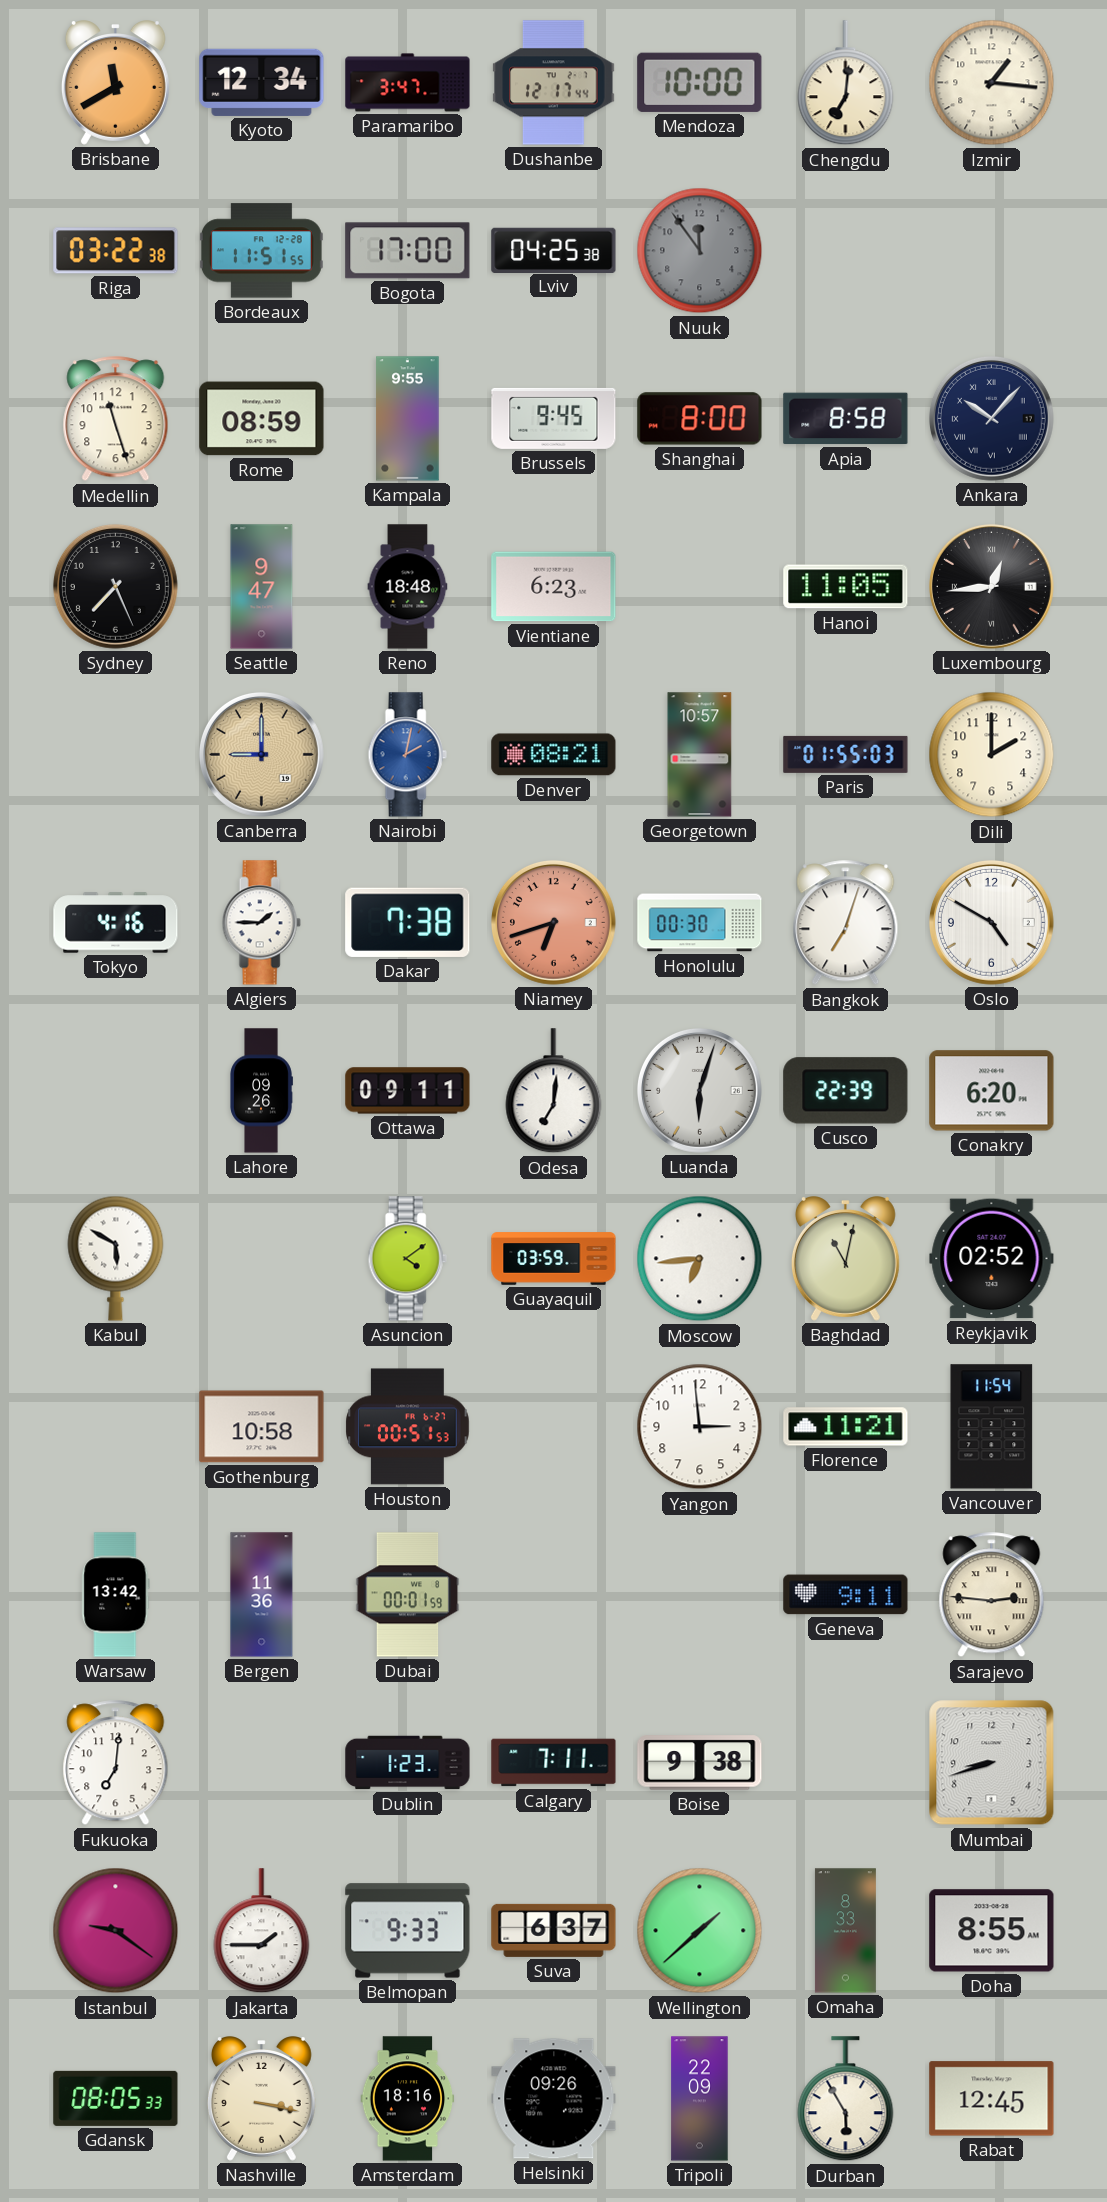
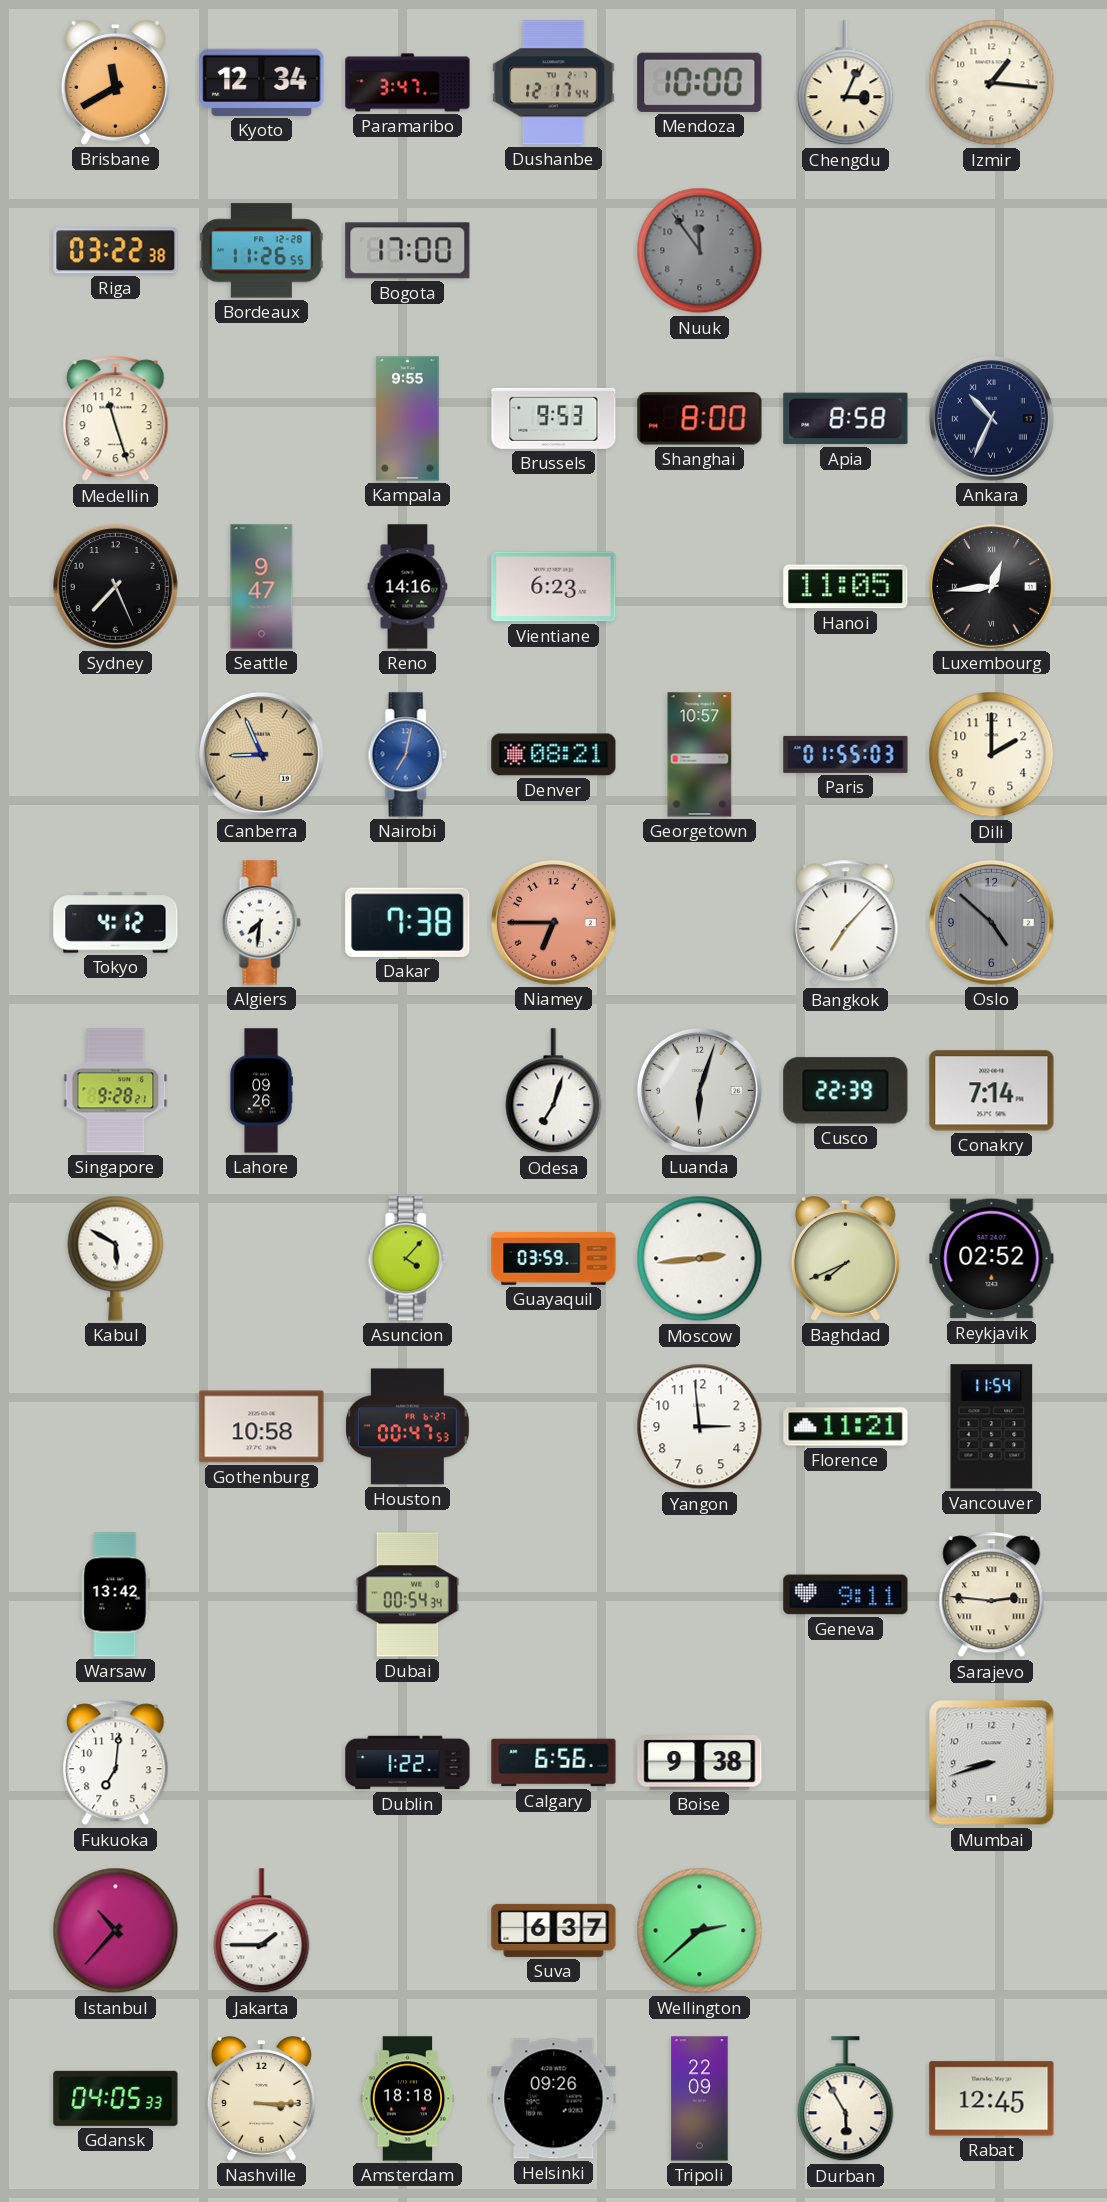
Chengdu: 7:01 -> 3:04 (846, 83)
Bordeaux: 11:51 -> 11:26 (261, 251)
Lviv: 04:25 -> none (554, 250)
Rome: 08:59 -> none (262, 419)
Brussels: 9:45 -> 9:53 (554, 418)
Ankara: 10:07 -> 10:34 (991, 418)
Reno: 18:48 -> 14:16 (408, 587)
Canberra: 9:00 -> 8:56 (261, 754)
Nairobi: 2:02 -> 7:02 (407, 755)
Tokyo: 4:16 -> 4:12 (116, 923)
Algiers: 1:45 -> 7:31 (261, 923)
Niamey: 6:42 -> 6:45 (553, 922)
Honolulu: 00:30 -> none (700, 923)
Bangkok: 7:03 -> 7:07 (846, 923)
Oslo: 4:50 -> 4:52 (991, 922)
Oslo dial: white -> grey (991, 922)
Singapore: none -> 9:28 (116, 1091)
Ottawa: 09:11 -> none (408, 1091)
Odesa: 7:01 -> 7:03 (554, 1091)
Conakry: 6:20 -> 7:14 (992, 1091)
Asuncion: 4:09 -> 4:07 (407, 1259)
Moscow: 6:44 -> 2:44 (700, 1259)
Baghdad: 11:02 -> 7:41 (845, 1259)
Houston: 00:51 -> 00:47 (408, 1427)
Bergen: 11:36 -> none (262, 1595)
Dubai: 00:01 -> 00:54 (408, 1595)
Dublin: 1:23 -> 1:22 (408, 1763)
Calgary: 7:11 -> 6:56 (554, 1763)
Istanbul: 9:21 -> 10:37 (116, 1931)
Belmopan: 9:33 -> none (408, 1931)
Wellington: 1:38 -> 2:38 (700, 1931)
Omaha: 8:33 -> none (845, 1931)
Doha: 8:55 -> none (992, 1931)
Gdansk: 08:05 -> 04:05 (116, 2098)
Nashville: 3:17 -> 3:15 (261, 2099)
Amsterdam: 18:16 -> 18:18 (408, 2099)
